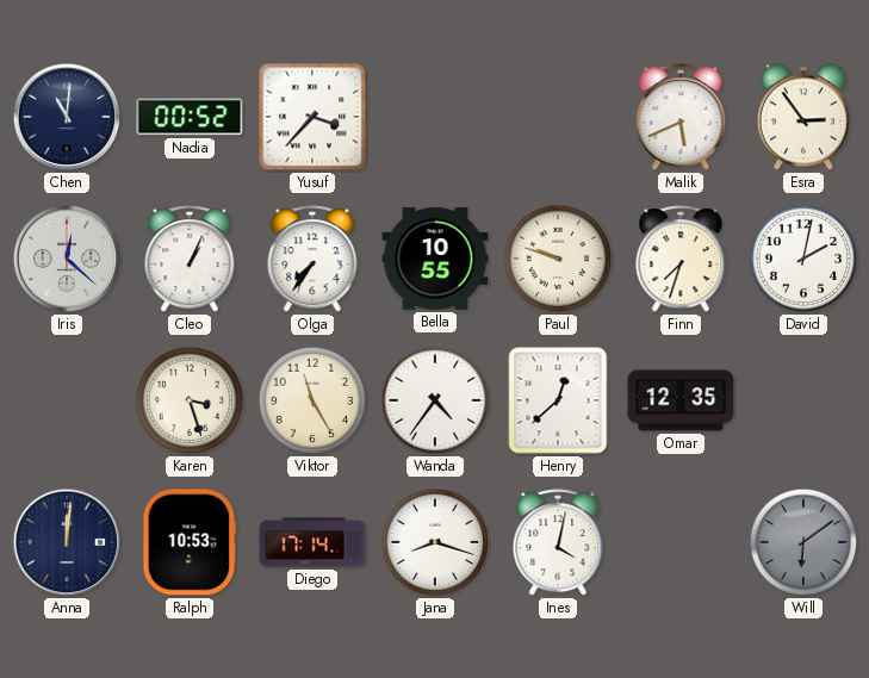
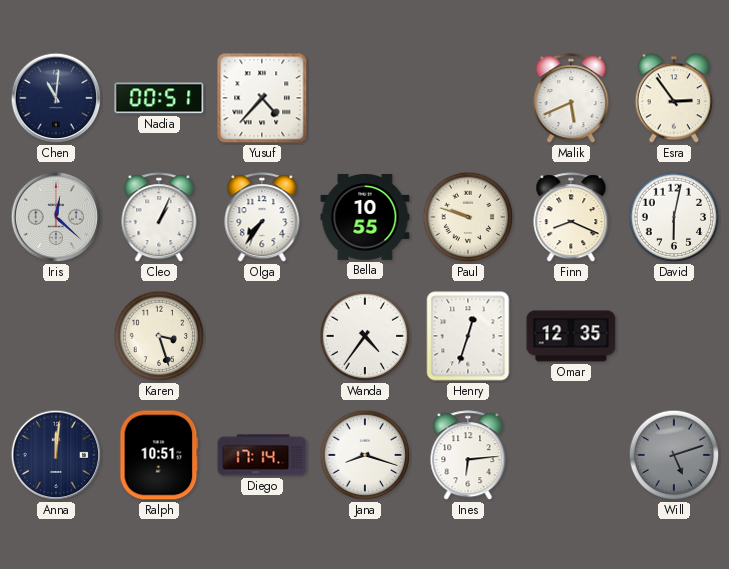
Nadia: 00:52 -> 00:51 (159, 98)
Yusuf: 3:37 -> 4:37 (262, 98)
Finn: 7:33 -> 8:19 (571, 218)
David: 2:02 -> 6:02 (674, 217)
Viktor: 11:25 -> none (312, 400)
Henry: 12:38 -> 12:33 (468, 336)
Ralph: 10:53 -> 10:51 (159, 455)
Ines: 4:02 -> 6:14 (468, 456)
Will: 6:09 -> 5:12 (674, 455)
